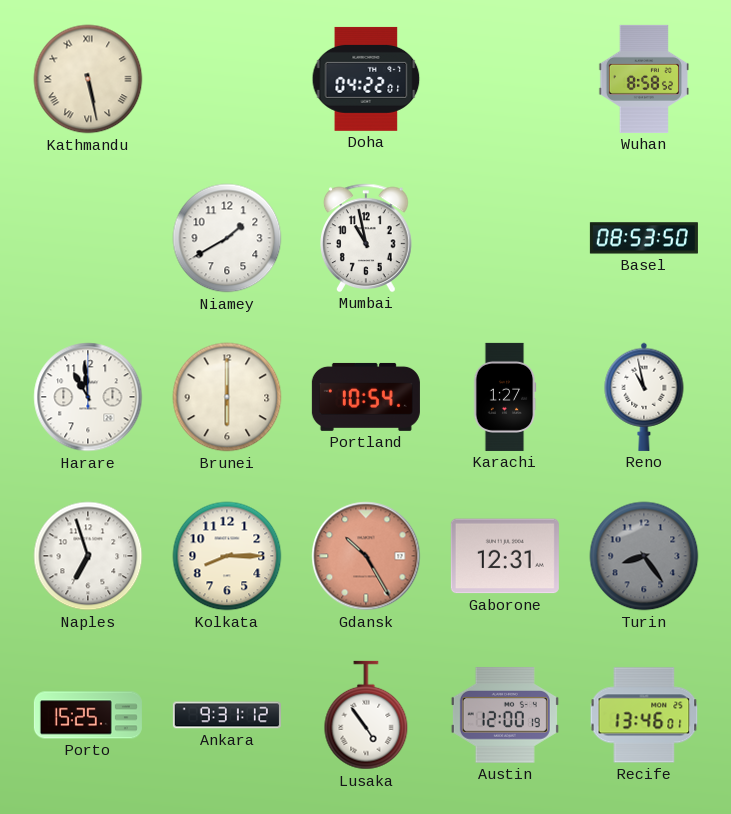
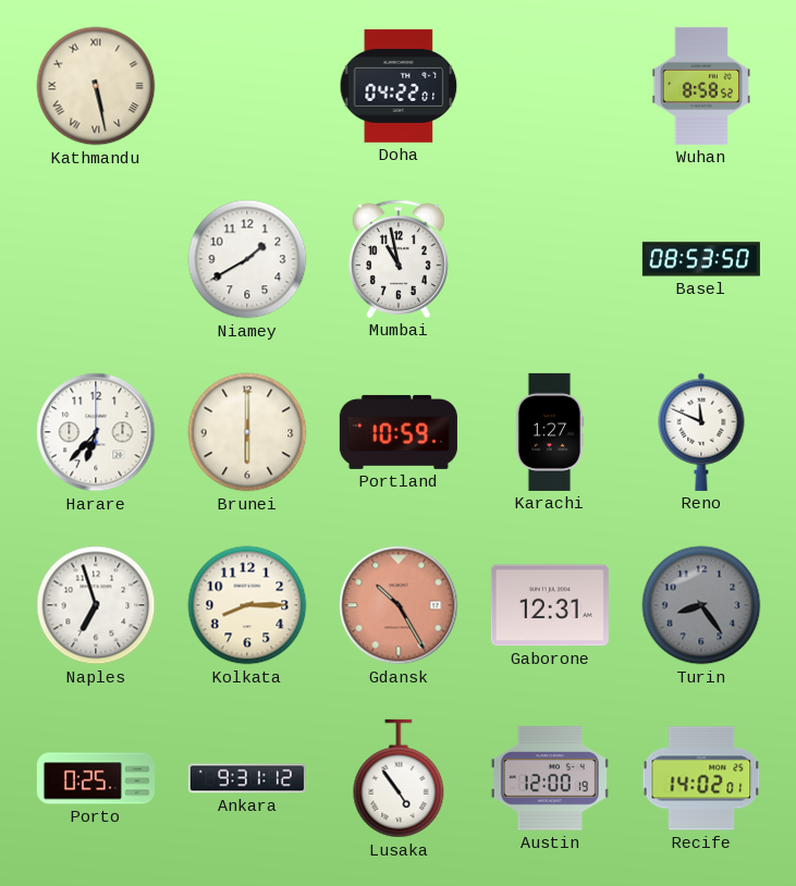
Harare: 10:59 -> 6:37 (96, 432)
Portland: 10:54 -> 10:59 (399, 432)
Reno: 10:58 -> 11:49 (701, 432)
Porto: 15:25 -> 0:25 (96, 778)
Recife: 13:46 -> 14:02 (701, 778)
